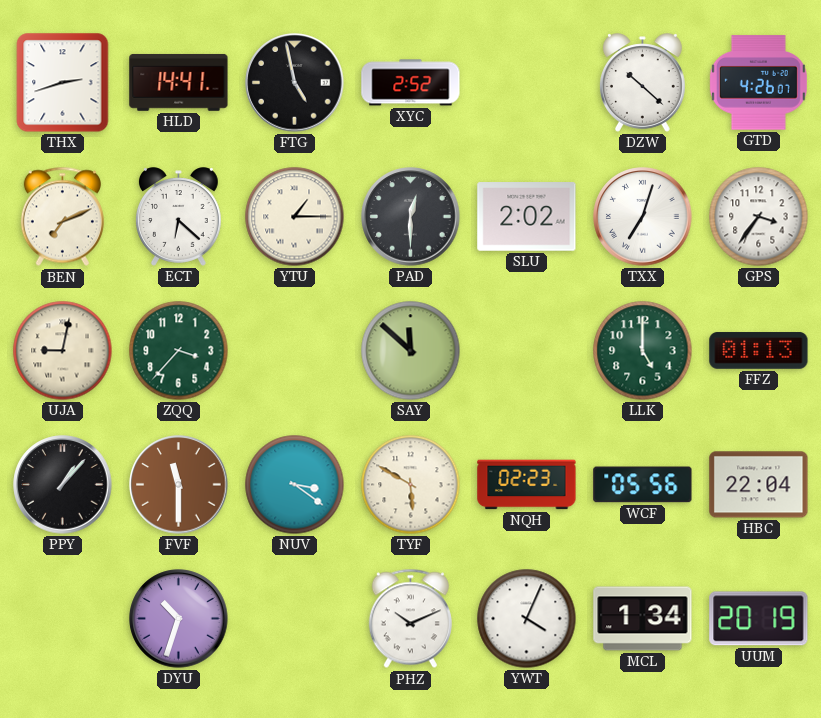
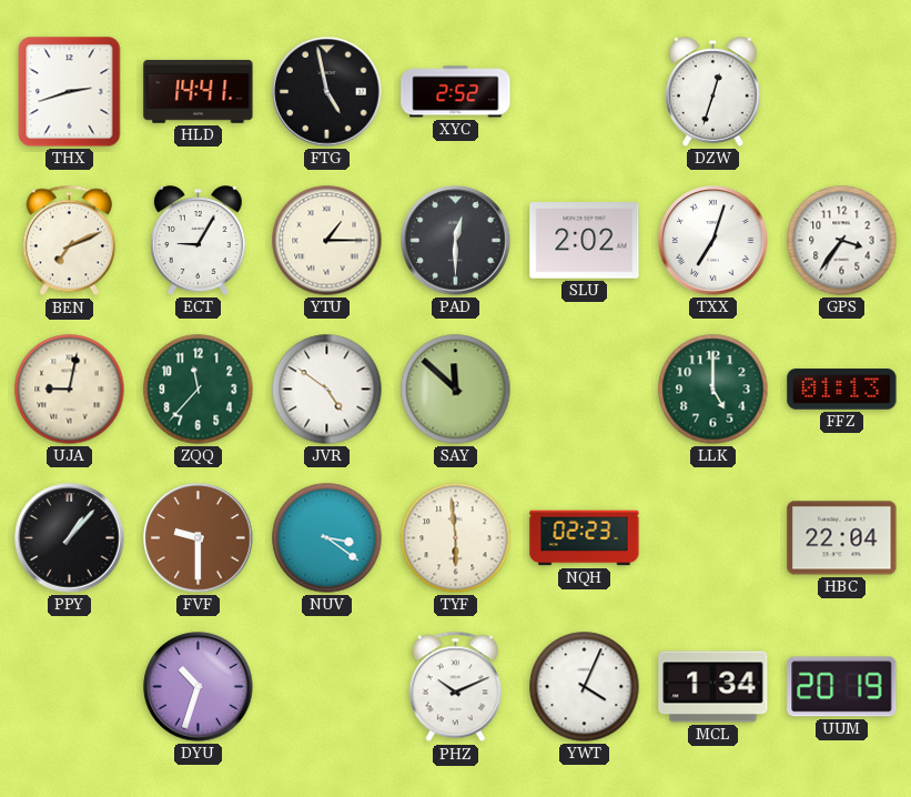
DZW: 10:22 -> 12:33 (712, 92)
GTD: 4:26 -> none (758, 83)
ECT: 6:22 -> 9:05 (198, 241)
ZQQ: 3:37 -> 11:37 (199, 390)
JVR: none -> 4:51 (327, 390)
FVF: 11:30 -> 9:30 (199, 538)
TYF: 5:50 -> 5:59 (456, 538)
WCF: 05:56 -> none (643, 485)
